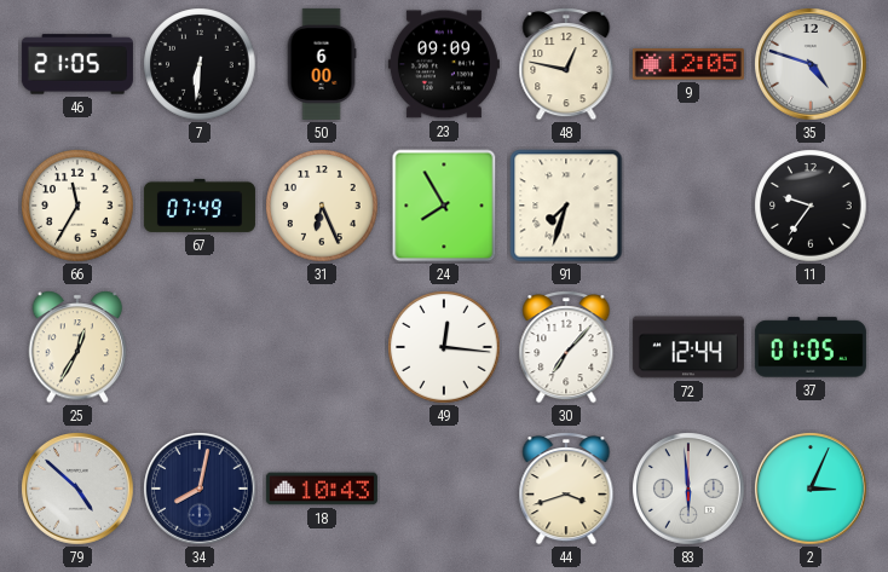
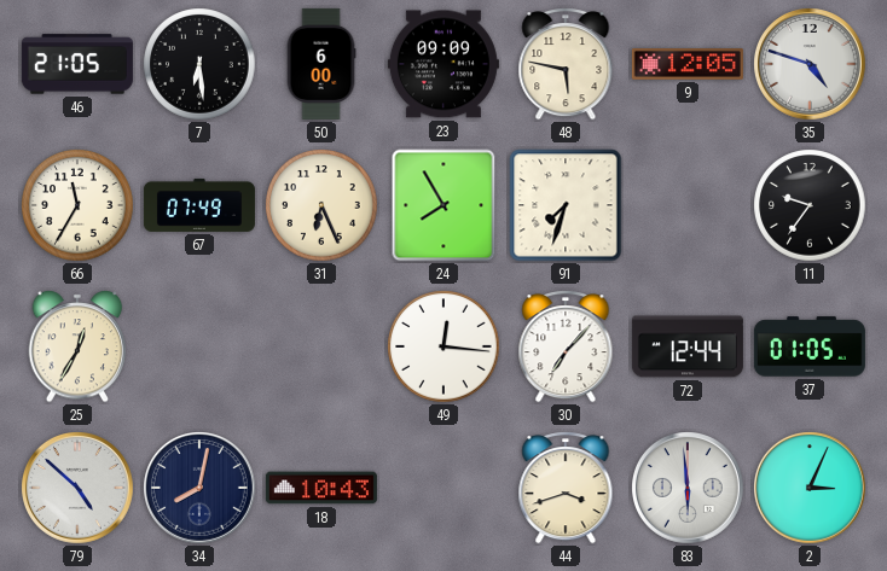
7: 6:31 -> 6:29 (199, 64)
48: 12:47 -> 5:47 (566, 64)
